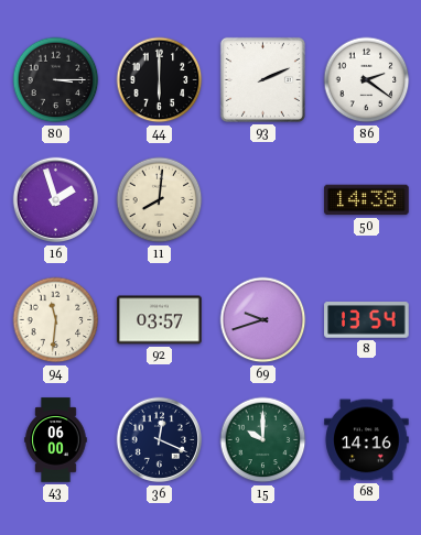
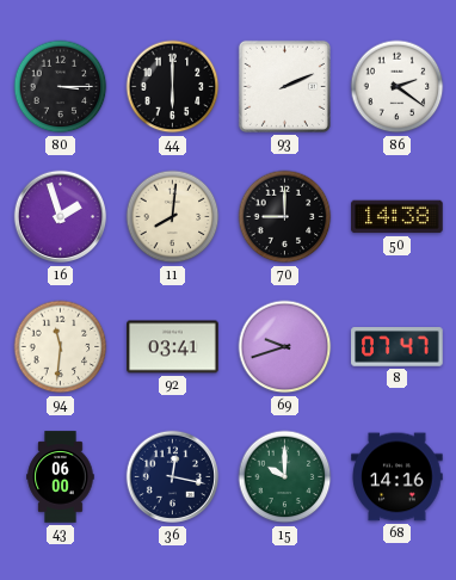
70: none -> 9:00 (285, 217)
92: 03:57 -> 03:41 (173, 347)
8: 13:54 -> 07:47 (398, 347)
36: 12:19 -> 12:17 (173, 477)
